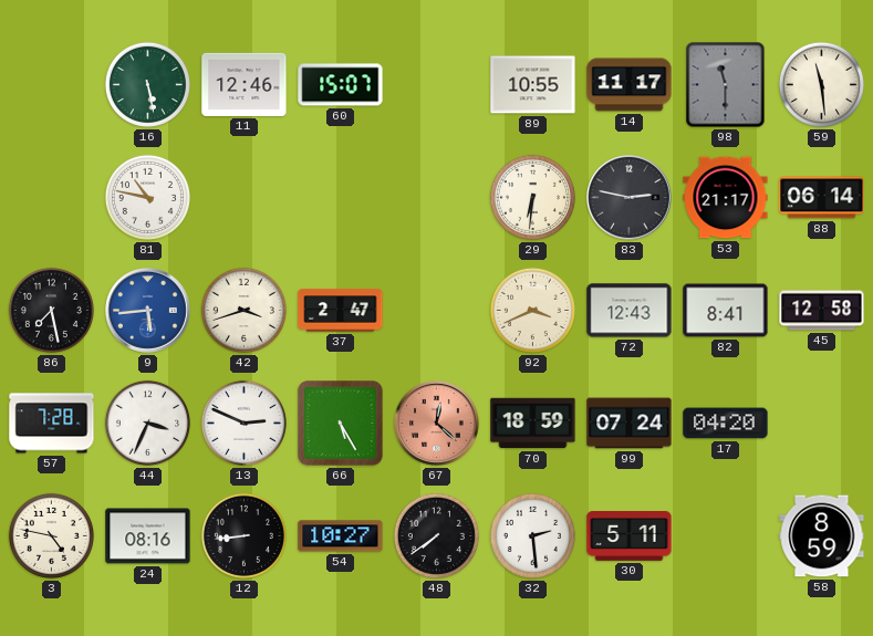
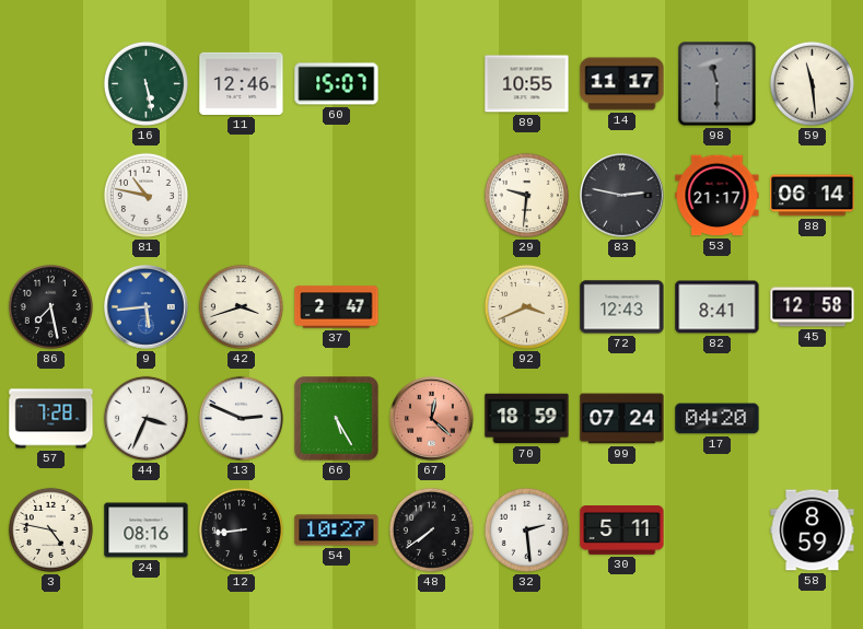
29: 6:31 -> 9:31 (526, 195)
